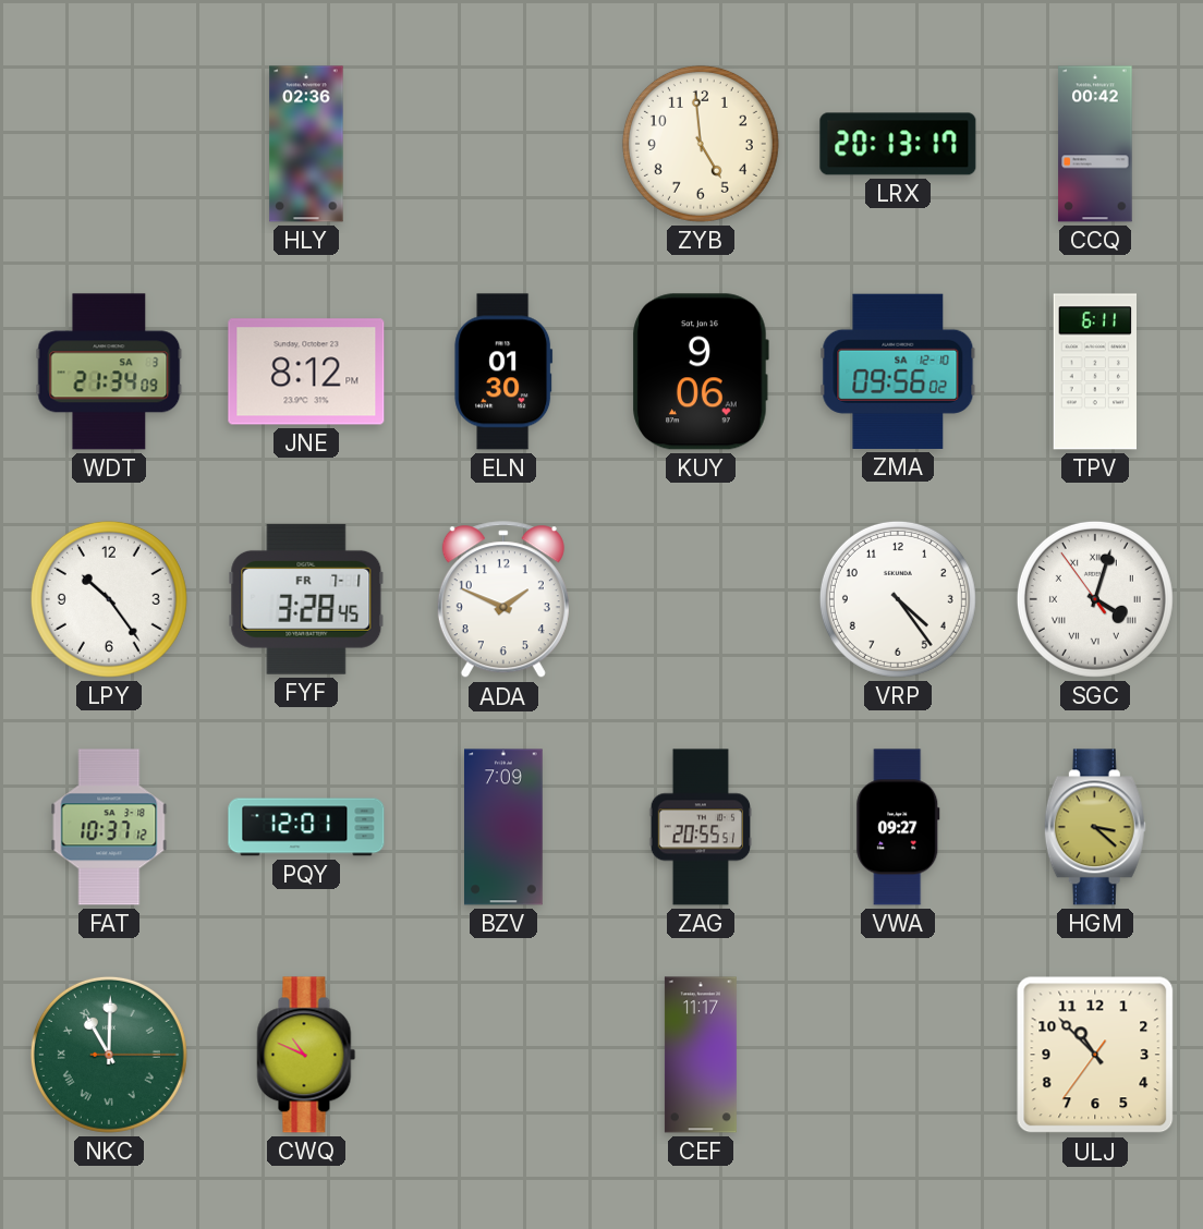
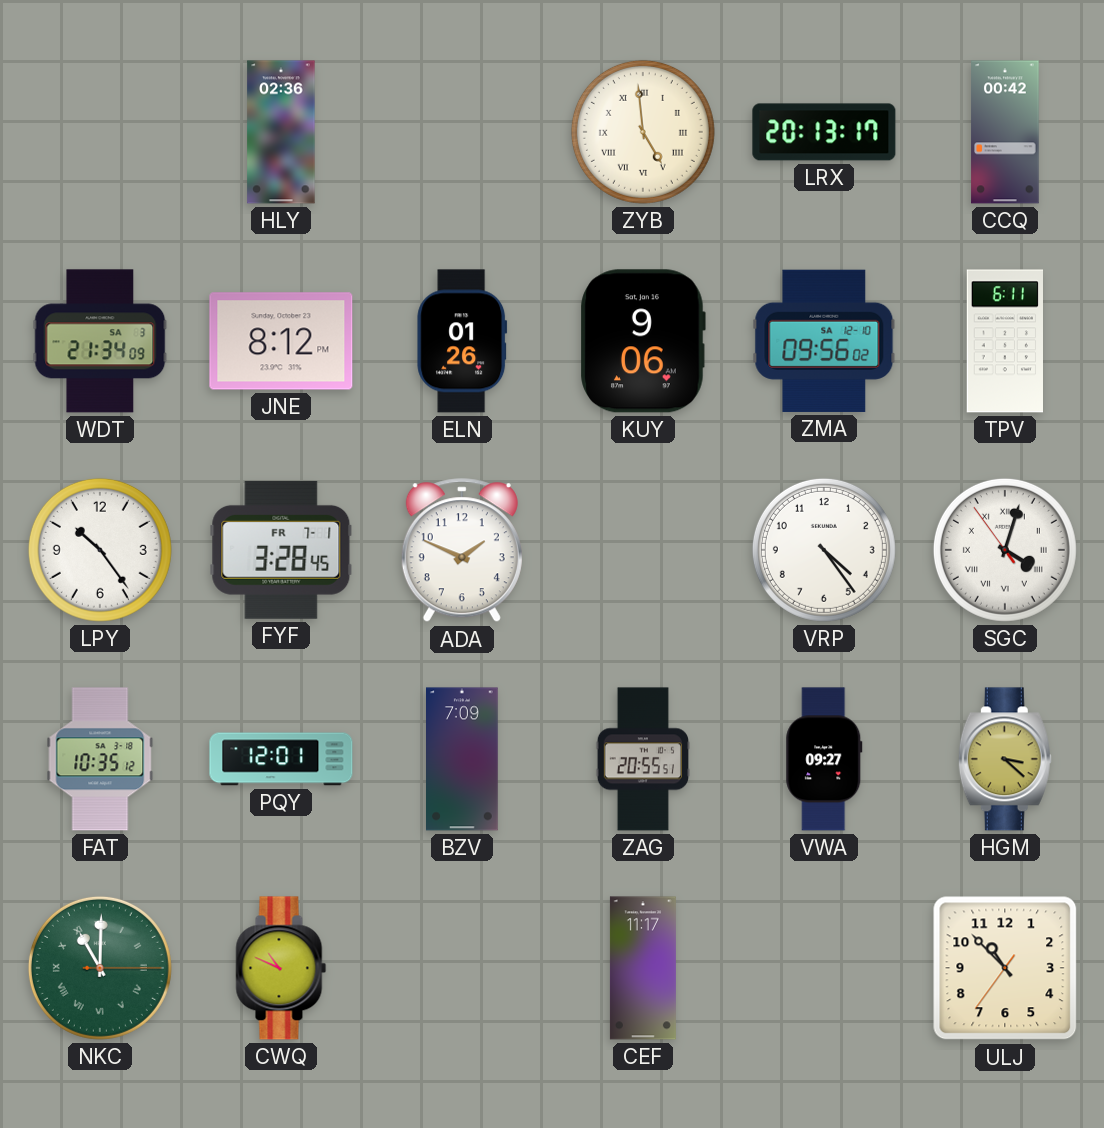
ZYB numerals: Arabic -> Roman (643, 132)
ELN: 01:30 -> 01:26 (462, 341)
FAT: 10:37 -> 10:35 (100, 759)
